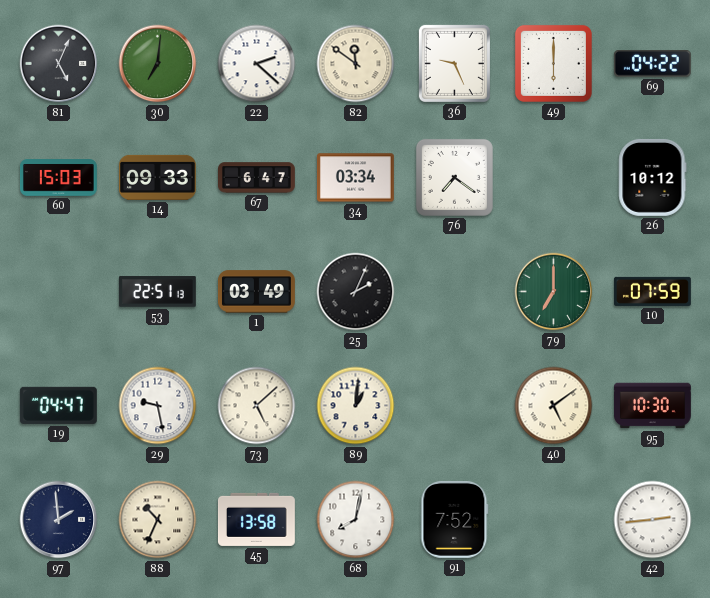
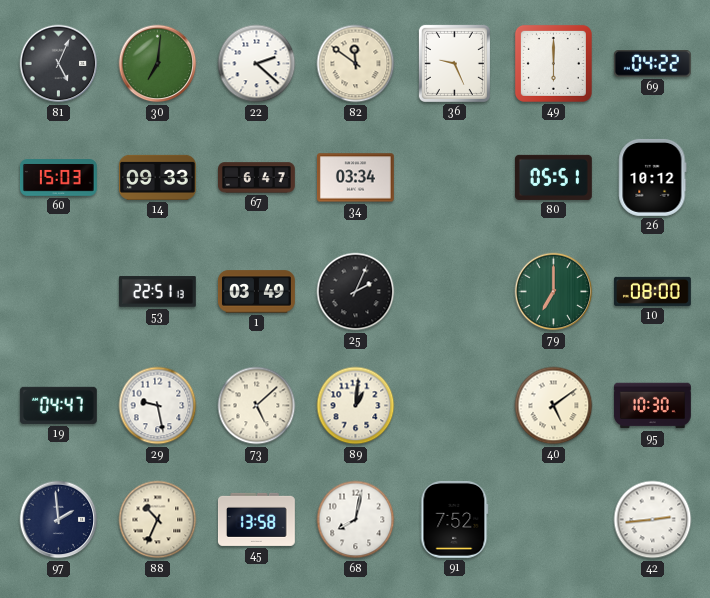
76: 7:21 -> none (454, 177)
80: none -> 05:51 (553, 177)
10: 07:59 -> 08:00 (652, 291)
